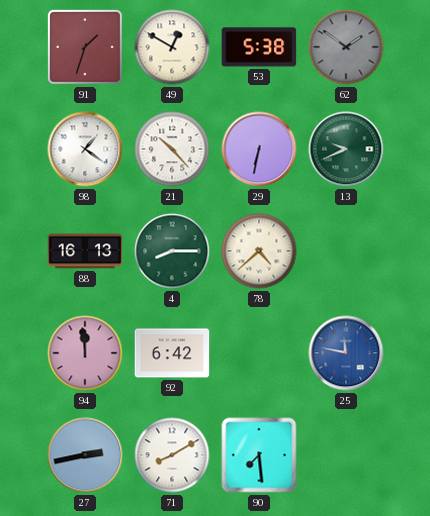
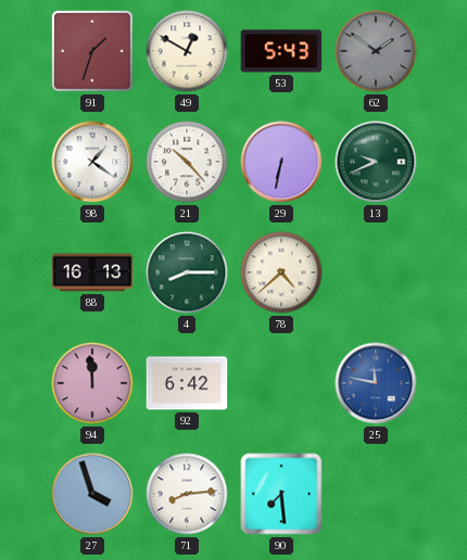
53: 5:38 -> 5:43 (281, 51)
27: 2:43 -> 3:57 (92, 494)
71: 8:10 -> 8:14 (187, 494)
